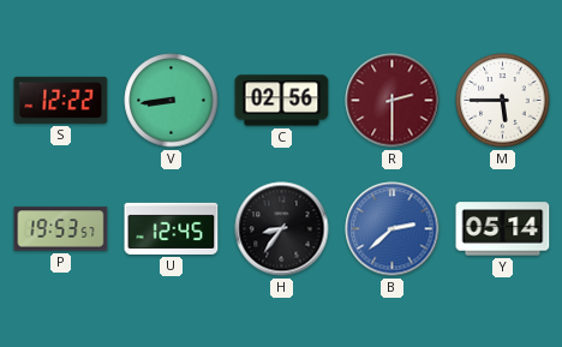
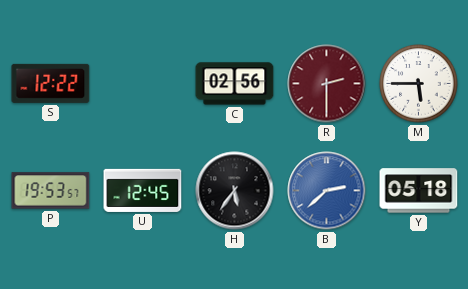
V: 8:44 -> none (172, 101)
H: 8:36 -> 5:36 (235, 191)
Y: 05:14 -> 05:18 (419, 191)
